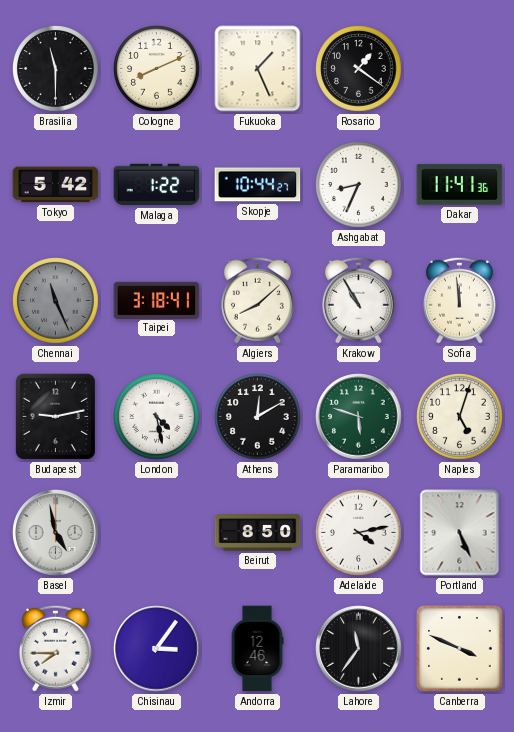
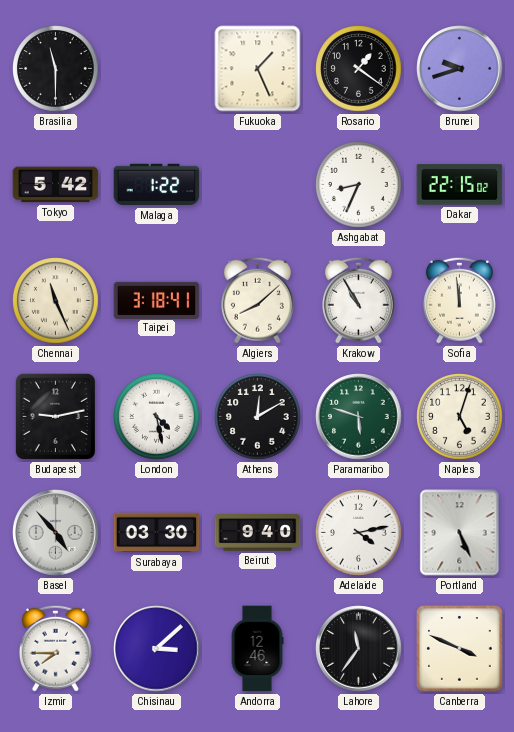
Cologne: 8:11 -> none (157, 69)
Brunei: none -> 9:42 (460, 69)
Skopje: 10:44 -> none (258, 185)
Dakar: 11:41 -> 22:15 (460, 185)
Chennai dial: grey -> cream (56, 301)
Basel: 4:58 -> 4:53 (56, 533)
Surabaya: none -> 03:30 (157, 533)
Beirut: 8:50 -> 9:40 (258, 533)
Chisinau: 3:06 -> 3:08 (157, 649)
